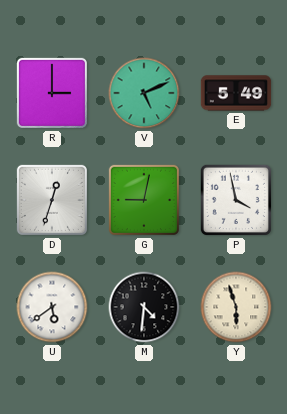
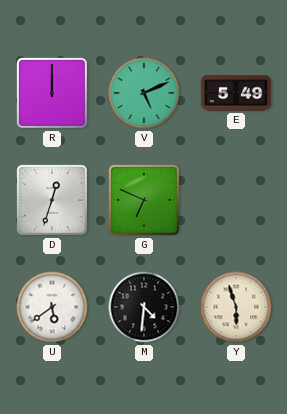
R: 3:00 -> 12:00 (52, 93)
G: 9:02 -> 6:49 (144, 200)
P: 3:58 -> none (236, 200)
